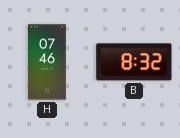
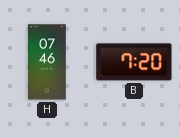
B: 8:32 -> 7:20 (134, 62)
